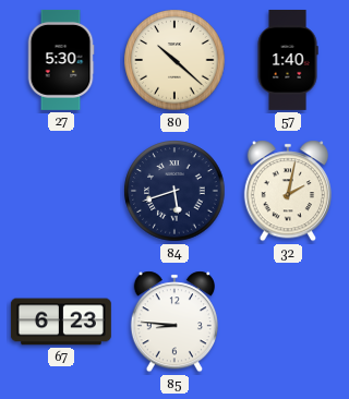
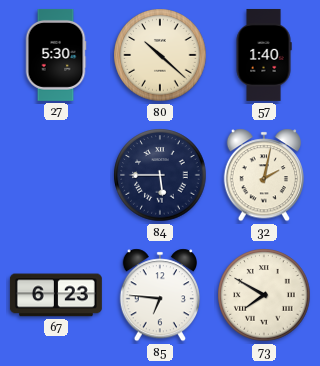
84: 5:42 -> 5:45 (160, 175)
85: 8:46 -> 6:46 (159, 295)
73: none -> 7:50 (264, 295)
